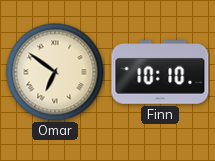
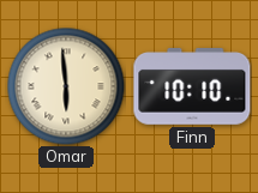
Omar: 6:51 -> 5:59 (66, 86)
